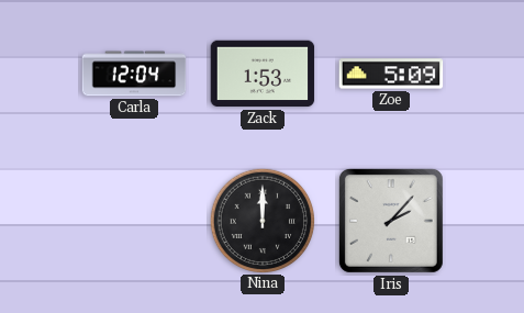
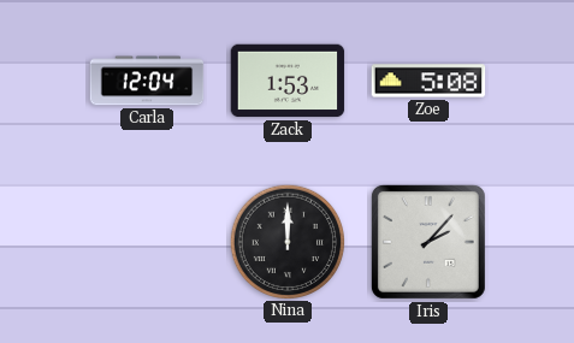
Zoe: 5:09 -> 5:08 (428, 81)
